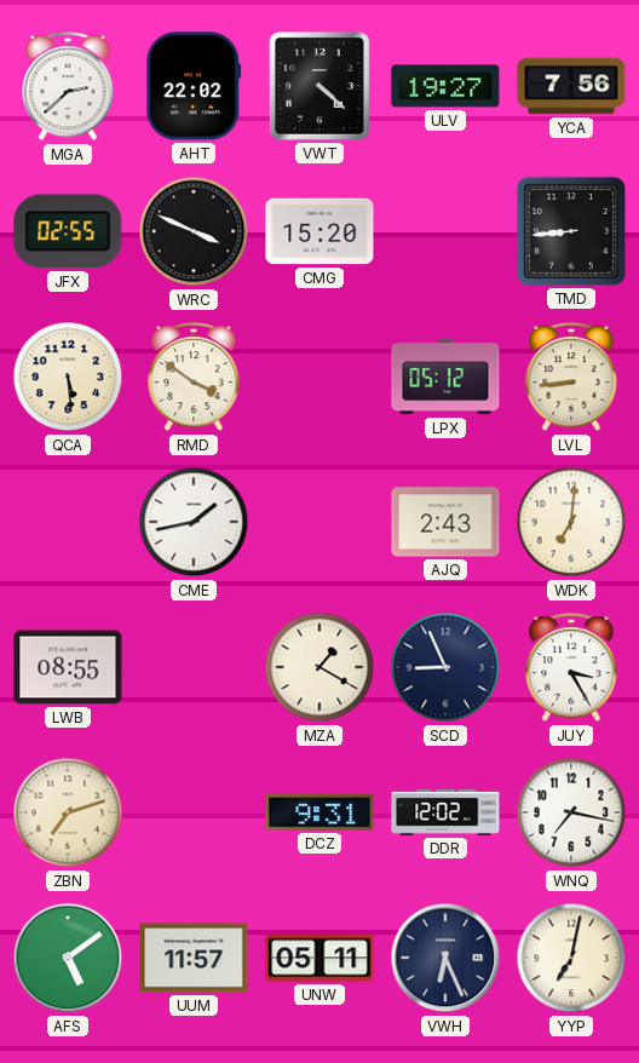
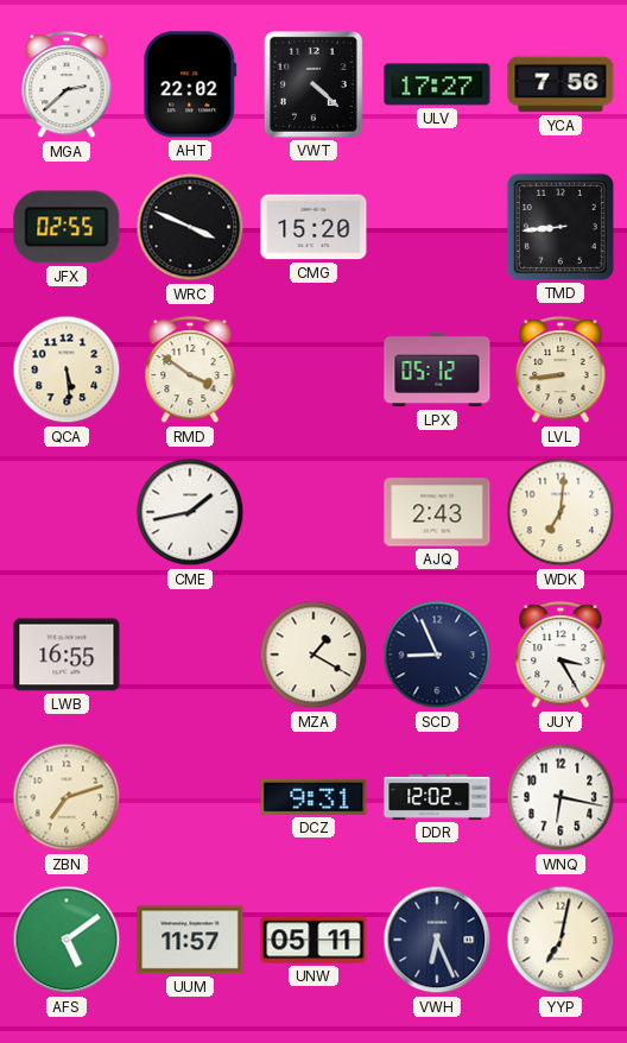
ULV: 19:27 -> 17:27 (437, 84)
LWB: 08:55 -> 16:55 (66, 655)
WNQ: 7:17 -> 6:17 (560, 797)
